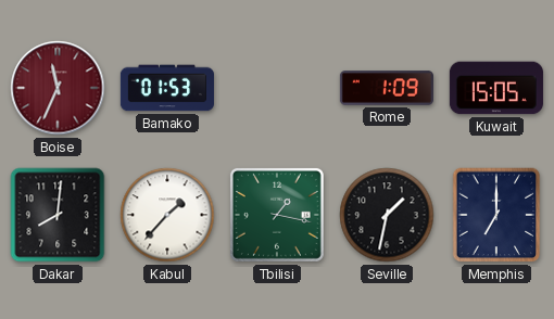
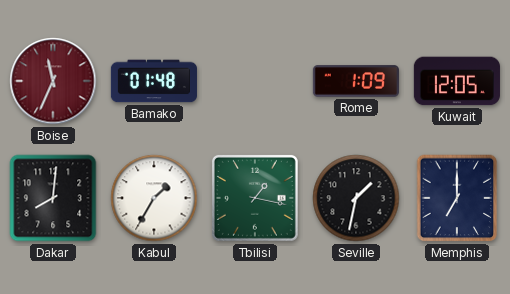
Bamako: 01:53 -> 01:48 (154, 81)
Kuwait: 15:05 -> 12:05 (457, 81)
Kabul: 1:37 -> 1:35 (154, 198)
